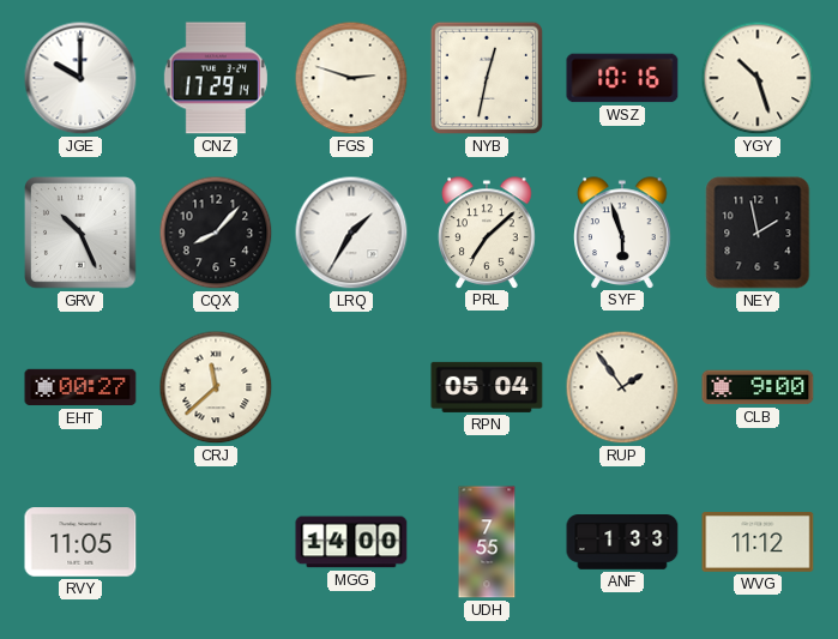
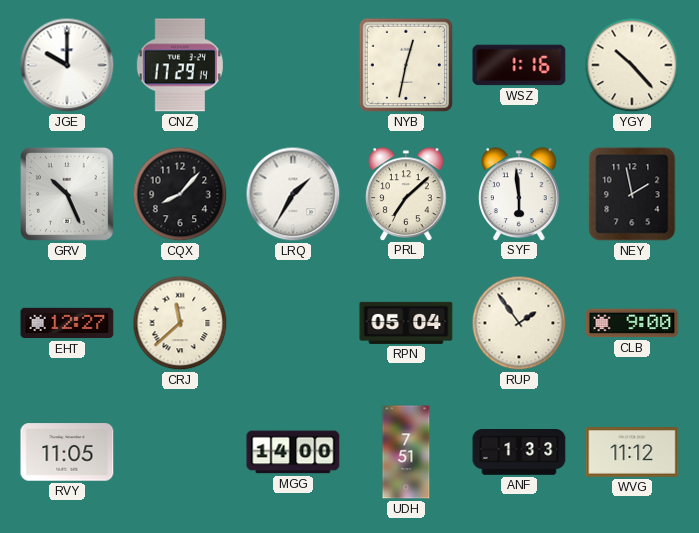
FGS: 2:48 -> none (351, 78)
WSZ: 10:16 -> 1:16 (519, 65)
YGY: 10:27 -> 10:23 (632, 65)
SYF: 5:57 -> 5:59 (519, 194)
EHT: 00:27 -> 12:27 (67, 323)
UDH: 7:55 -> 7:51 (406, 452)
